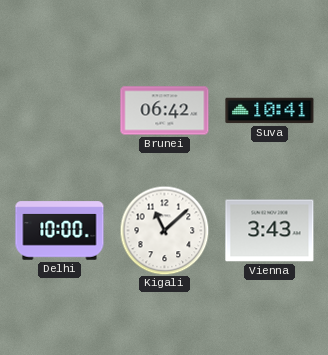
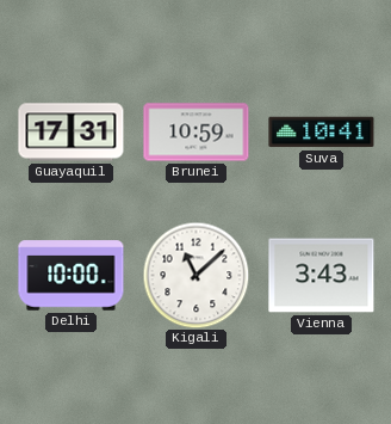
Guayaquil: none -> 17:31 (72, 133)
Brunei: 06:42 -> 10:59 (197, 133)
